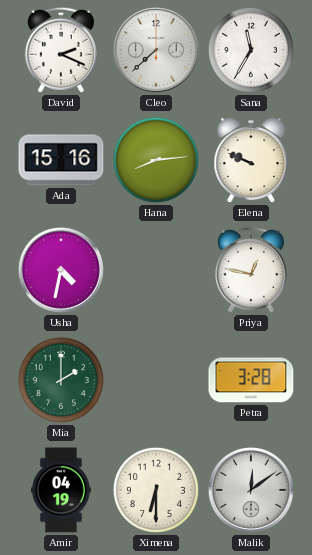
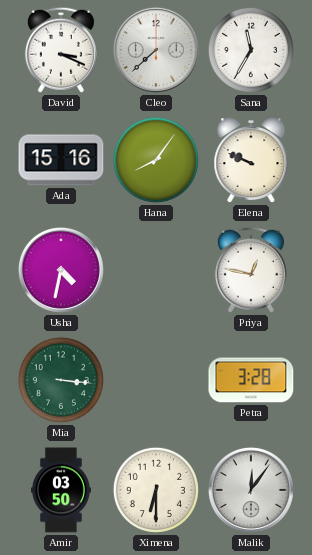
David: 2:19 -> 3:19 (61, 50)
Hana: 8:14 -> 8:06 (156, 160)
Mia: 2:00 -> 3:16 (61, 380)
Amir: 04:19 -> 03:50 (61, 490)
Malik: 12:09 -> 12:06 (251, 490)
